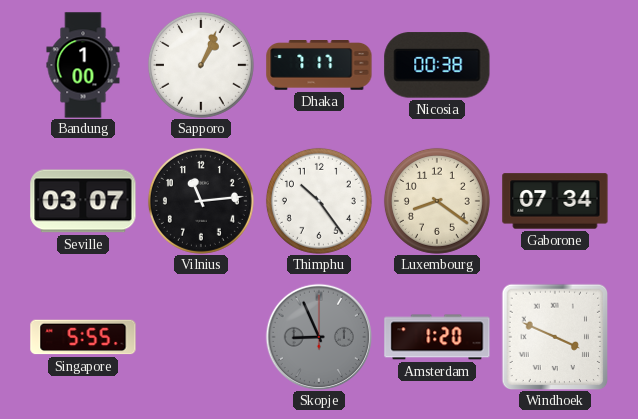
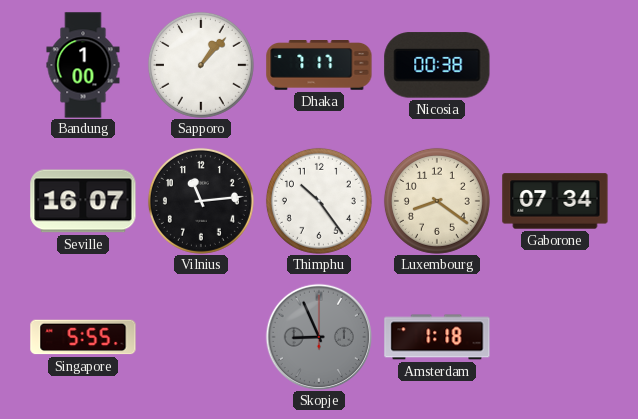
Sapporo: 1:04 -> 1:07 (201, 65)
Seville: 03:07 -> 16:07 (83, 201)
Amsterdam: 1:20 -> 1:18 (437, 337)
Windhoek: 3:49 -> none (555, 337)
